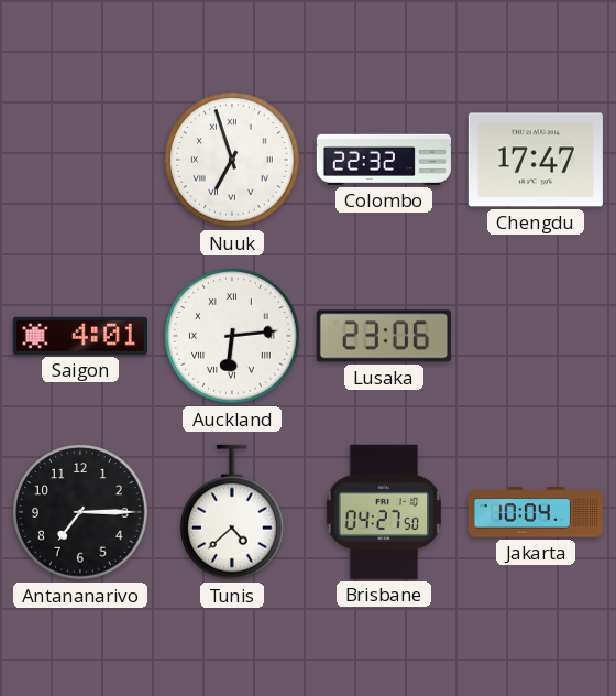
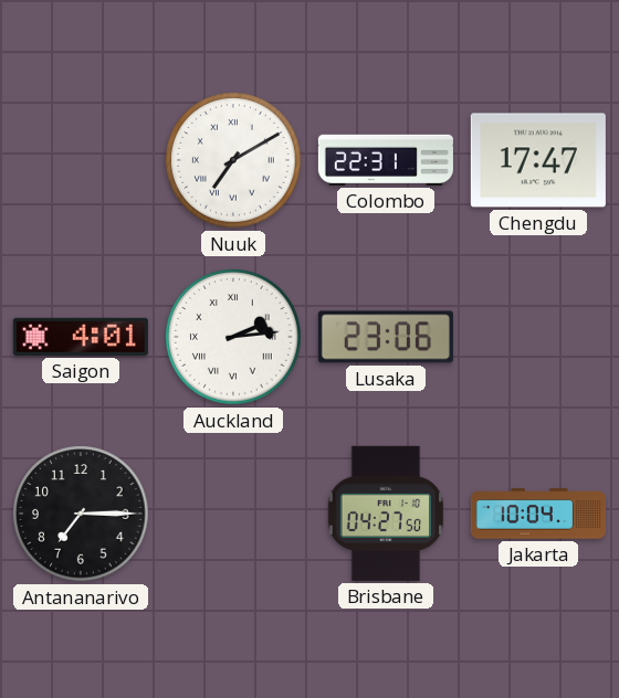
Nuuk: 6:57 -> 7:10 (233, 160)
Colombo: 22:32 -> 22:31 (386, 160)
Auckland: 6:14 -> 2:14 (233, 337)
Tunis: 4:38 -> none (233, 512)
